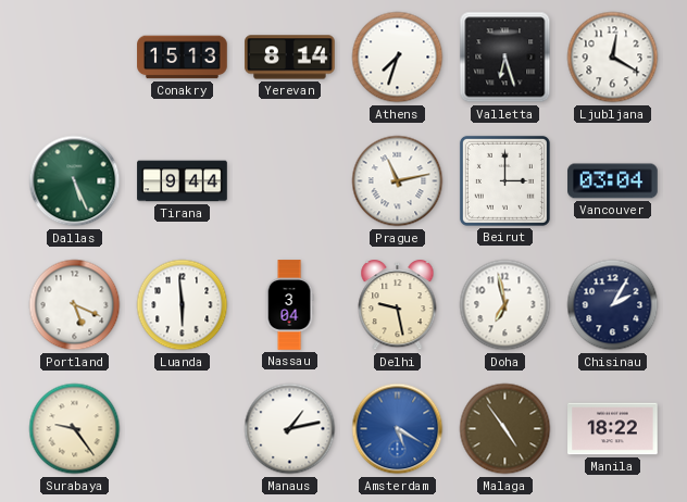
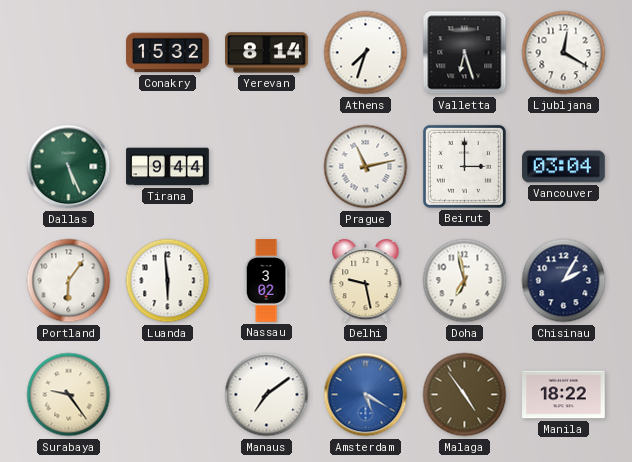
Conakry: 15:13 -> 15:32 (168, 53)
Portland: 5:19 -> 6:06 (69, 281)
Nassau: 3:04 -> 3:02 (266, 281)
Manaus: 1:13 -> 7:09 (267, 395)
